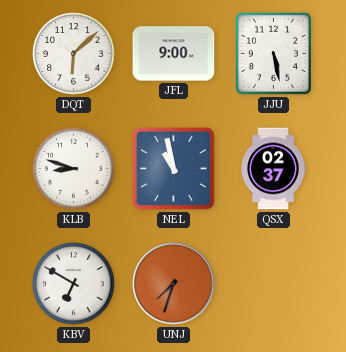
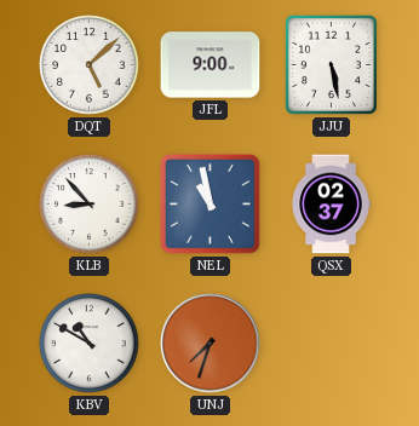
DQT: 6:08 -> 5:08 (90, 65)
KLB: 8:48 -> 8:53 (90, 205)
KBV: 6:50 -> 10:50 (90, 344)
